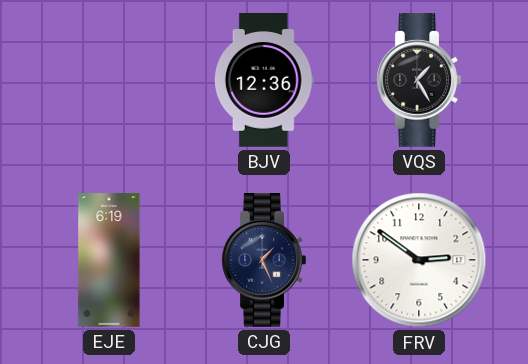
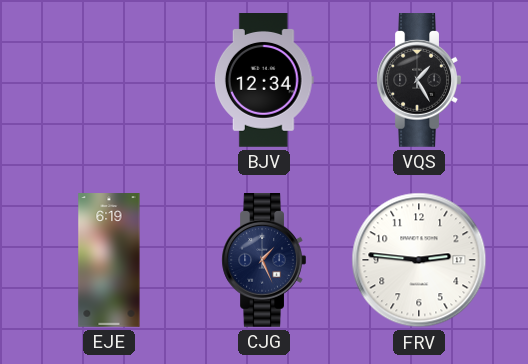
BJV: 12:36 -> 12:34 (264, 81)
FRV: 2:51 -> 2:46 (419, 260)
